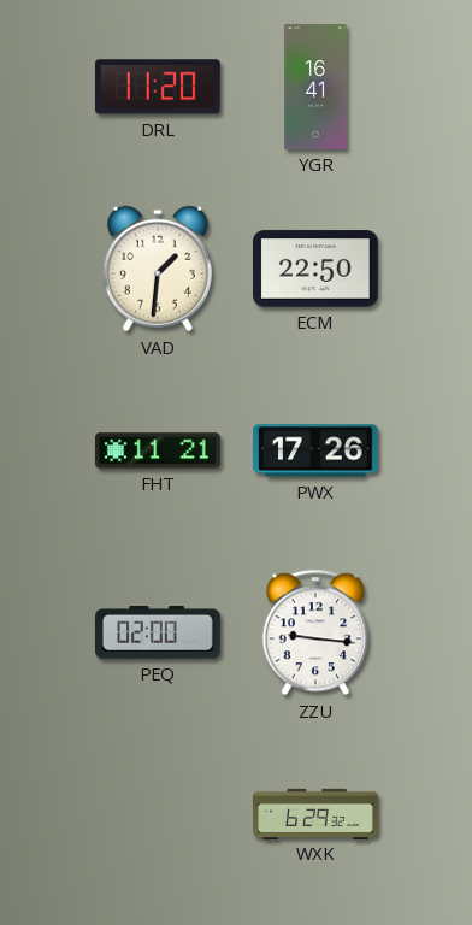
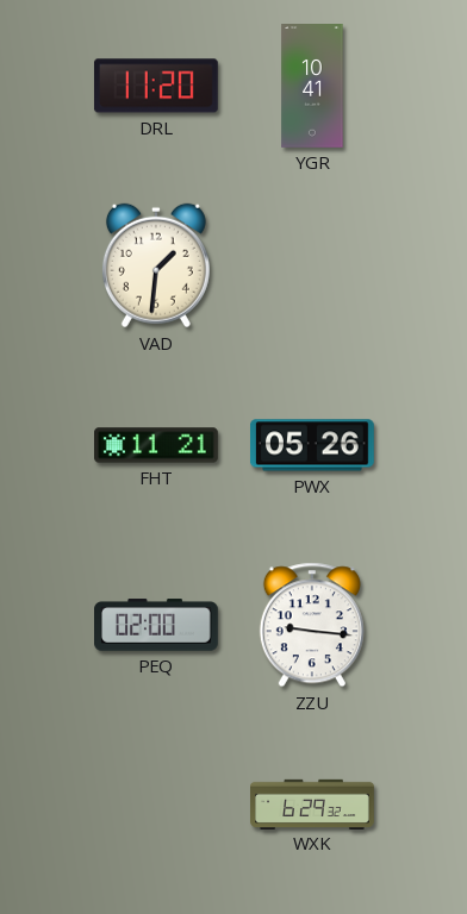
YGR: 16:41 -> 10:41 (312, 86)
ECM: 22:50 -> none (317, 269)
PWX: 17:26 -> 05:26 (313, 445)
